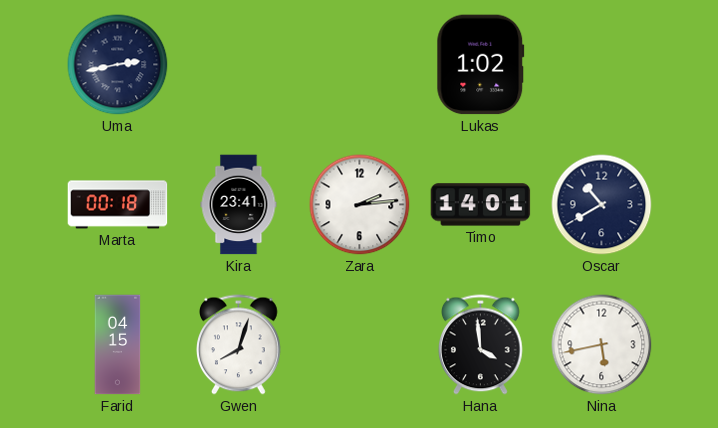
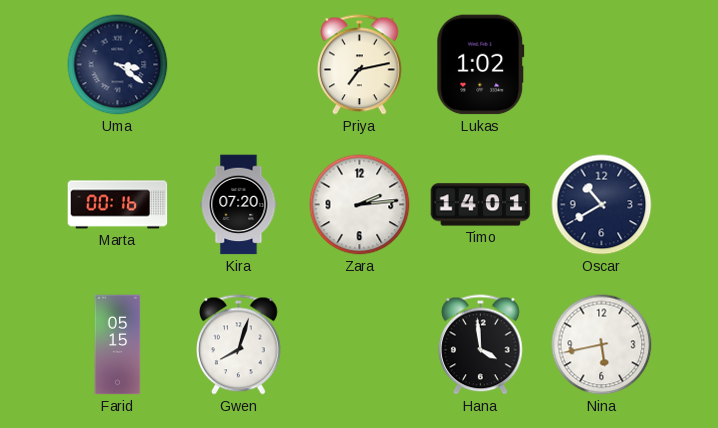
Uma: 2:43 -> 3:21 (118, 65)
Priya: none -> 7:13 (360, 65)
Marta: 00:18 -> 00:16 (118, 205)
Kira: 23:41 -> 07:20 (239, 205)
Farid: 04:15 -> 05:15 (118, 345)
